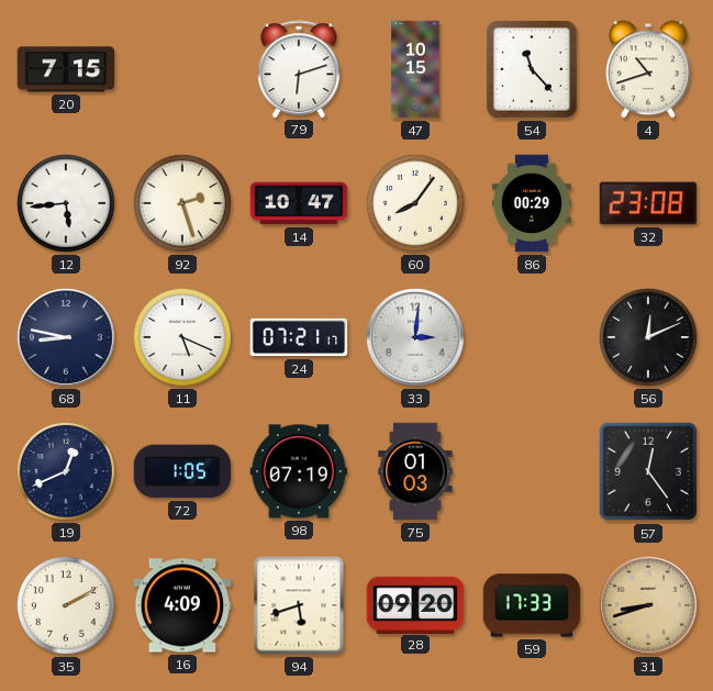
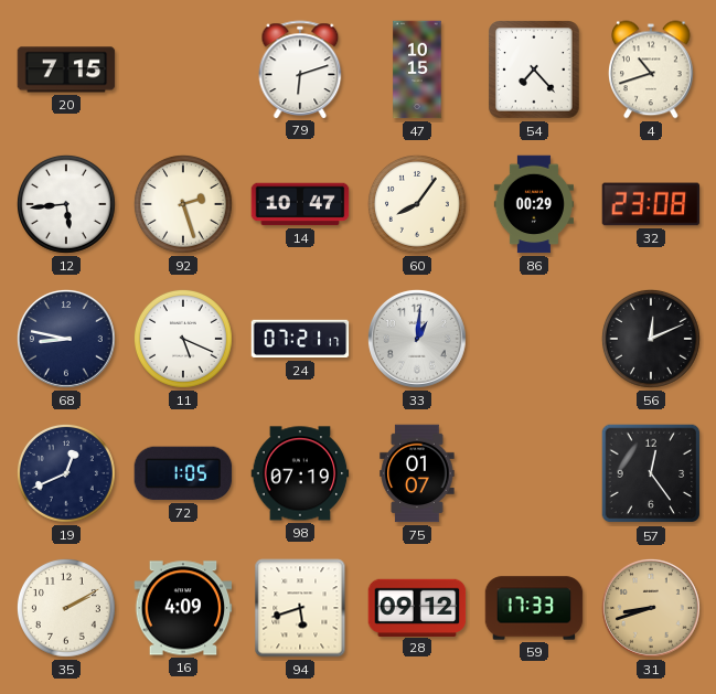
54: 11:23 -> 7:23 (535, 70)
33: 3:01 -> 1:01 (418, 340)
75: 01:03 -> 01:07 (417, 473)
28: 09:20 -> 09:12 (417, 607)
